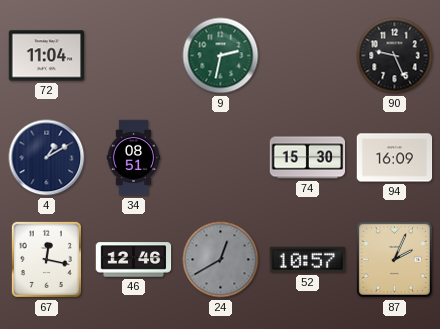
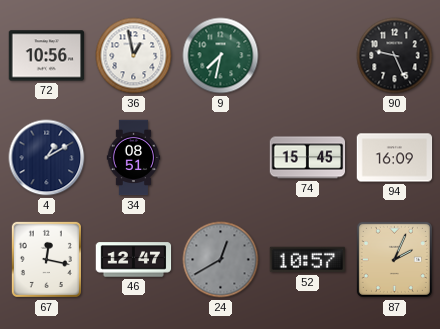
72: 11:04 -> 10:56 (47, 56)
36: none -> 12:58 (134, 56)
9: 2:32 -> 7:32 (221, 56)
74: 15:30 -> 15:45 (308, 158)
46: 12:46 -> 12:47 (134, 260)
